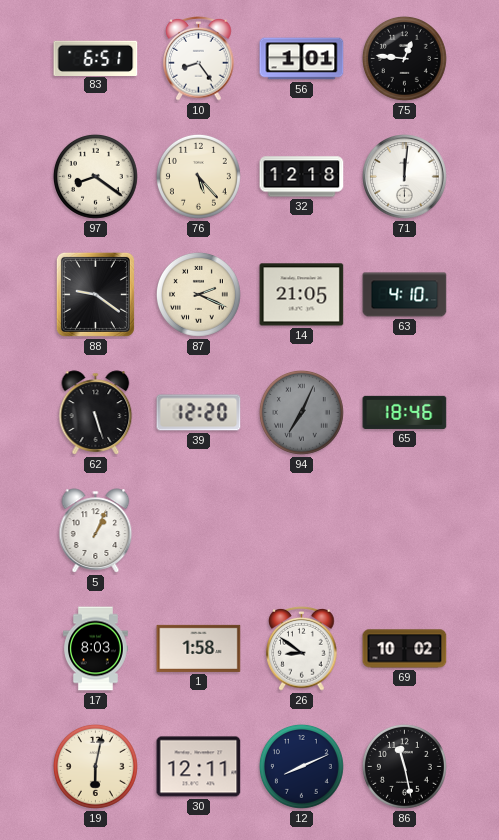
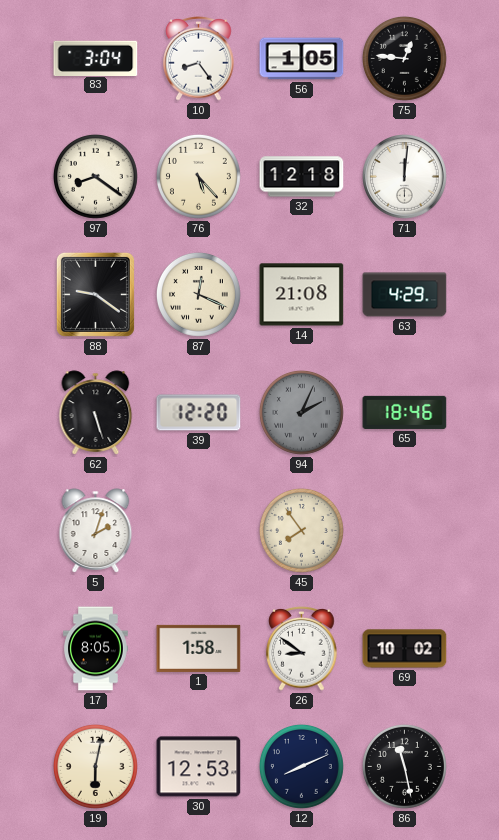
83: 6:51 -> 3:04 (96, 58)
56: 1:01 -> 1:05 (302, 59)
87: 2:19 -> 12:19 (198, 294)
14: 21:05 -> 21:08 (302, 295)
63: 4:10 -> 4:29 (405, 295)
94: 7:04 -> 2:04 (301, 412)
5: 1:04 -> 2:03 (96, 531)
45: none -> 7:54 (301, 530)
17: 8:03 -> 8:05 (96, 649)
30: 12:11 -> 12:53 (199, 767)
